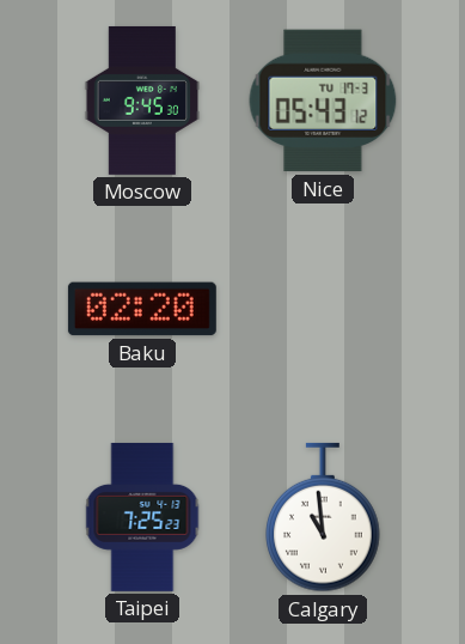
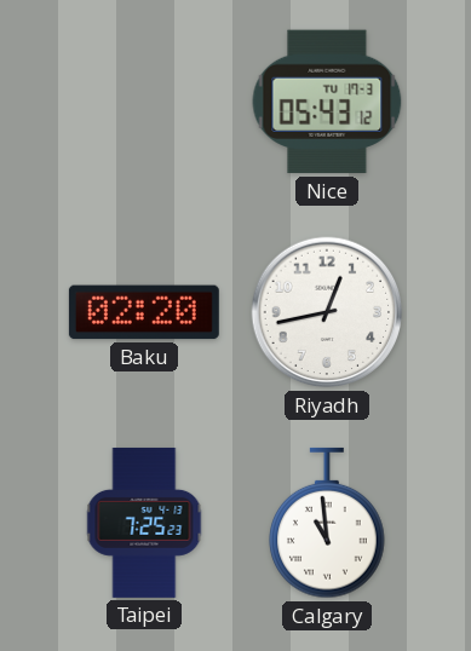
Moscow: 9:45 -> none (142, 101)
Riyadh: none -> 12:43 (327, 312)
